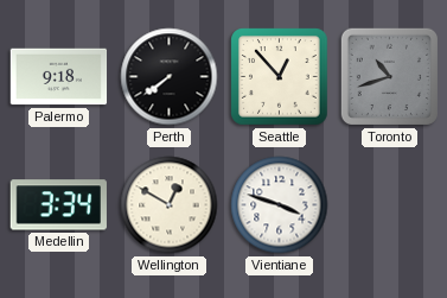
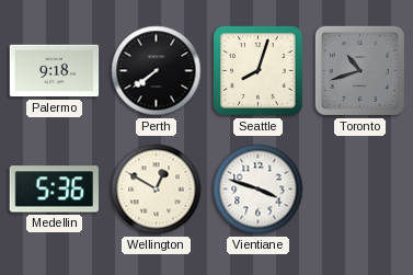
Seattle: 12:53 -> 8:03 (259, 71)
Medellin: 3:34 -> 5:36 (54, 190)
